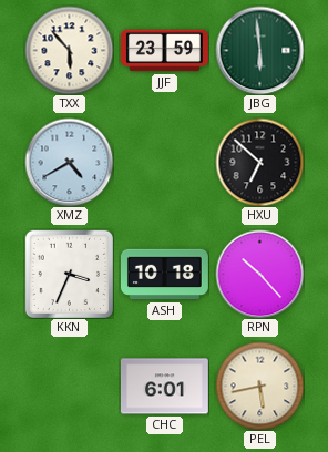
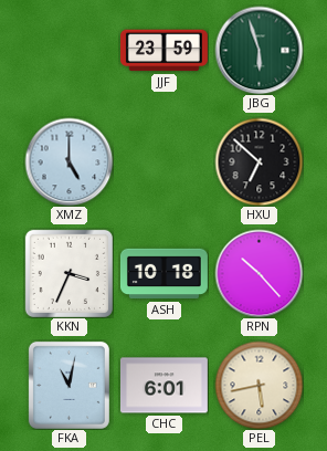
TXX: 5:53 -> none (69, 50)
JBG: 5:59 -> 5:57 (259, 50)
XMZ: 4:40 -> 5:00 (68, 161)
FKA: none -> 11:02 (68, 385)
